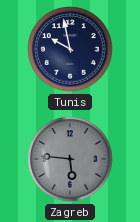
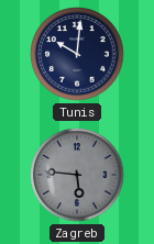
Tunis: 9:58 -> 10:01 (77, 54)
